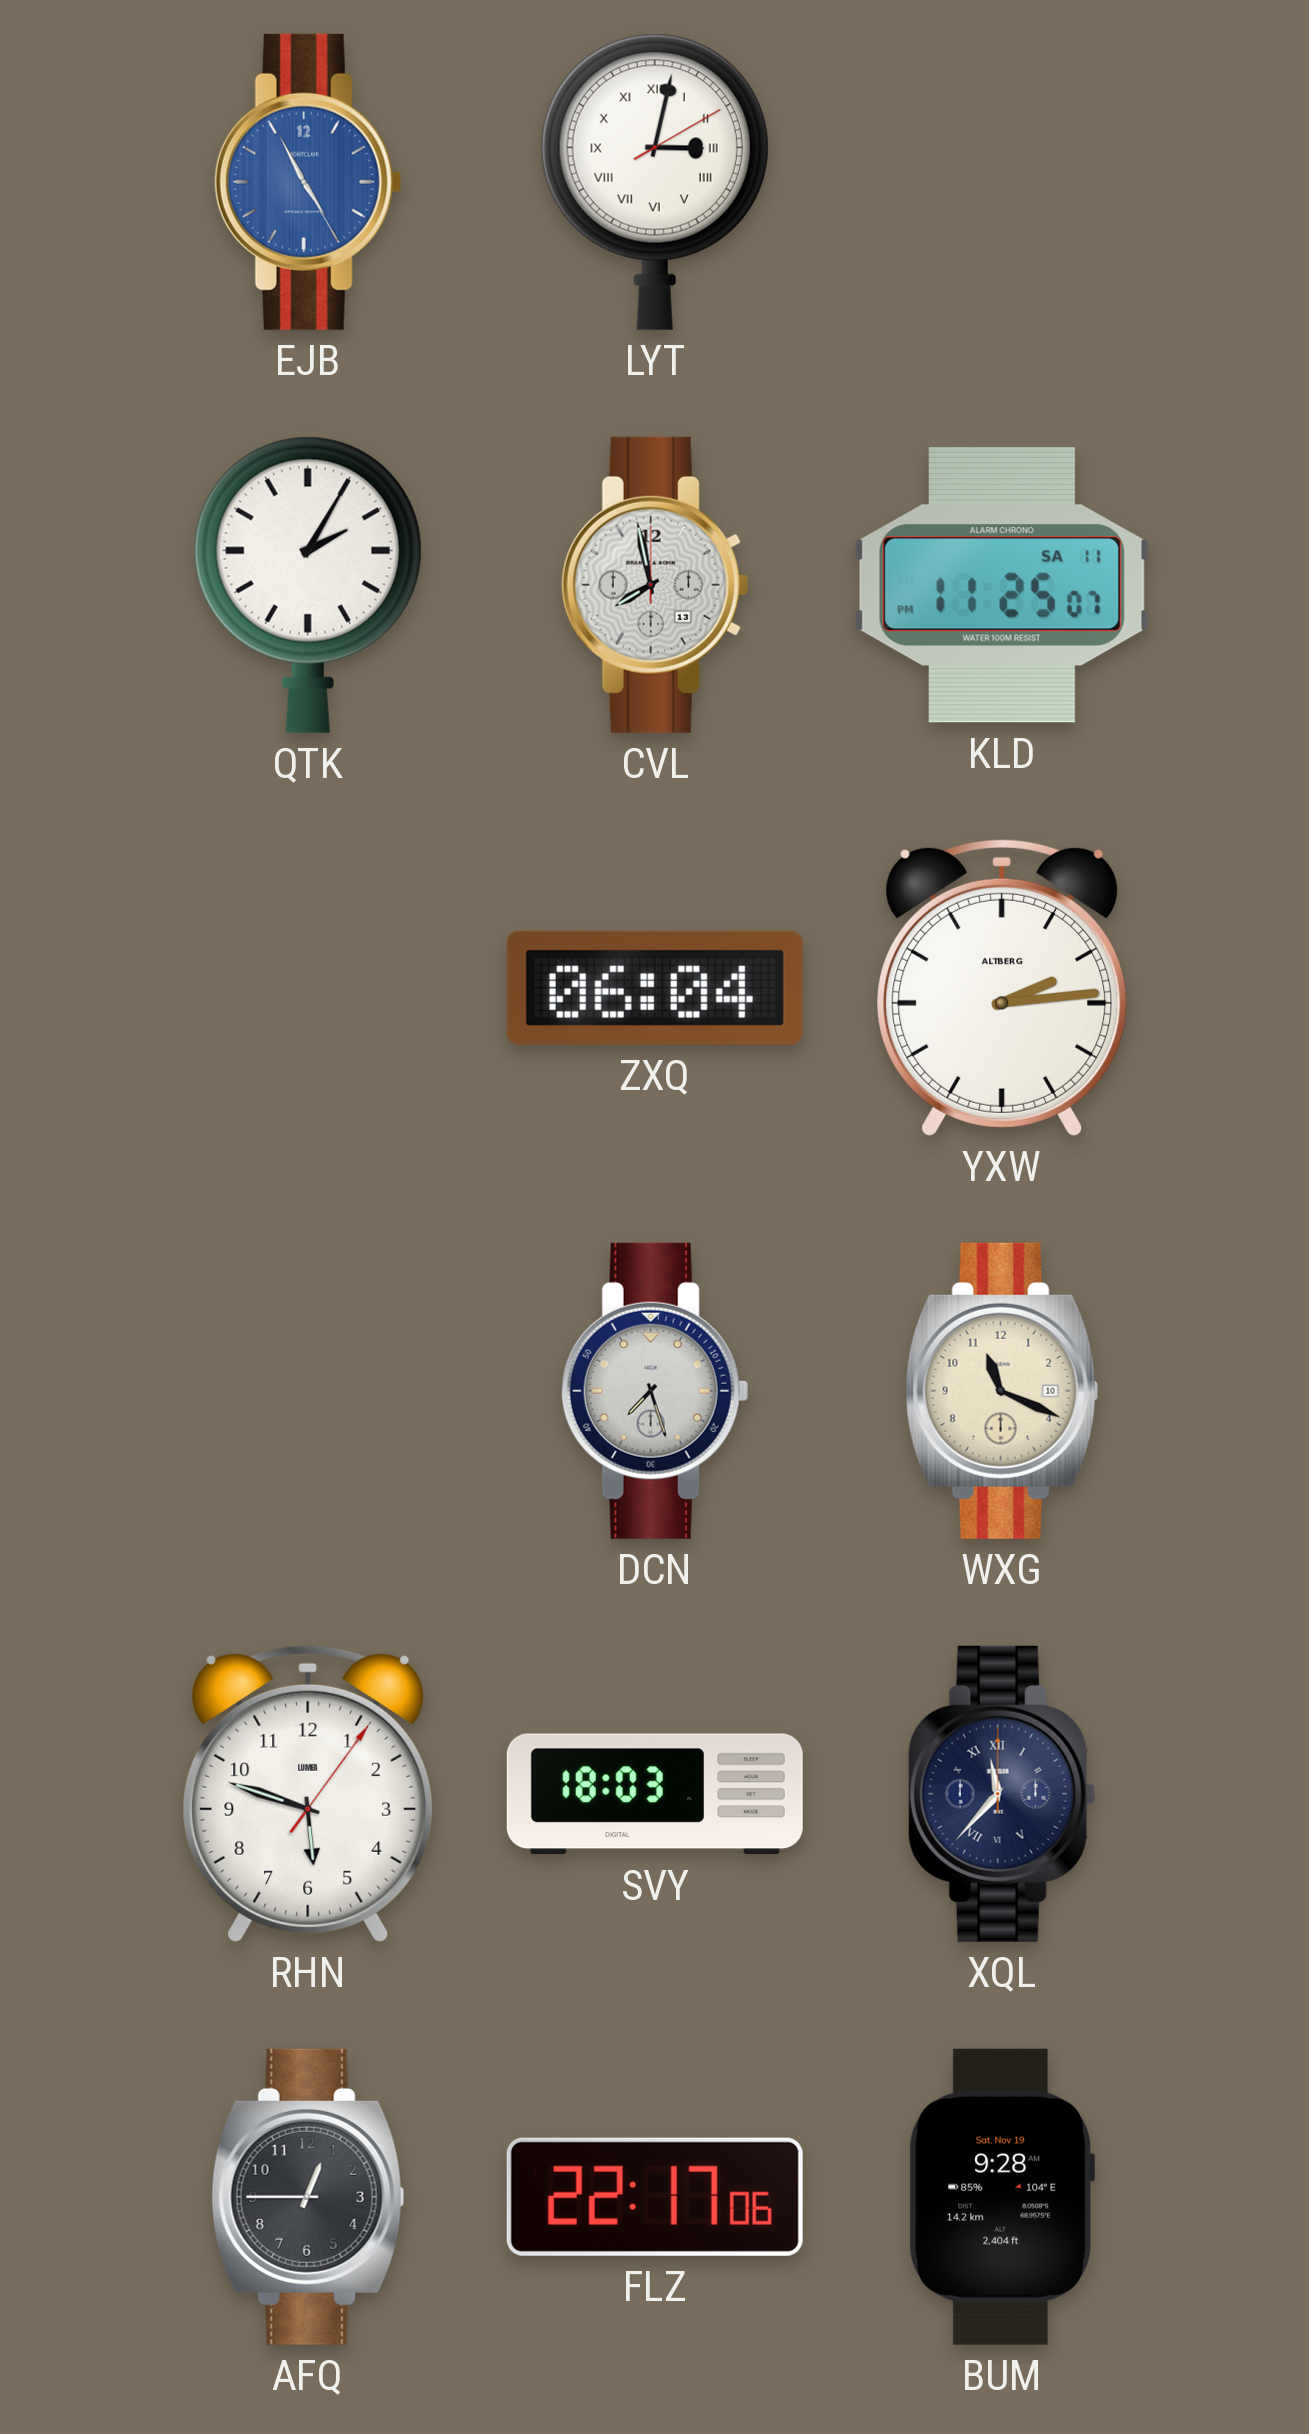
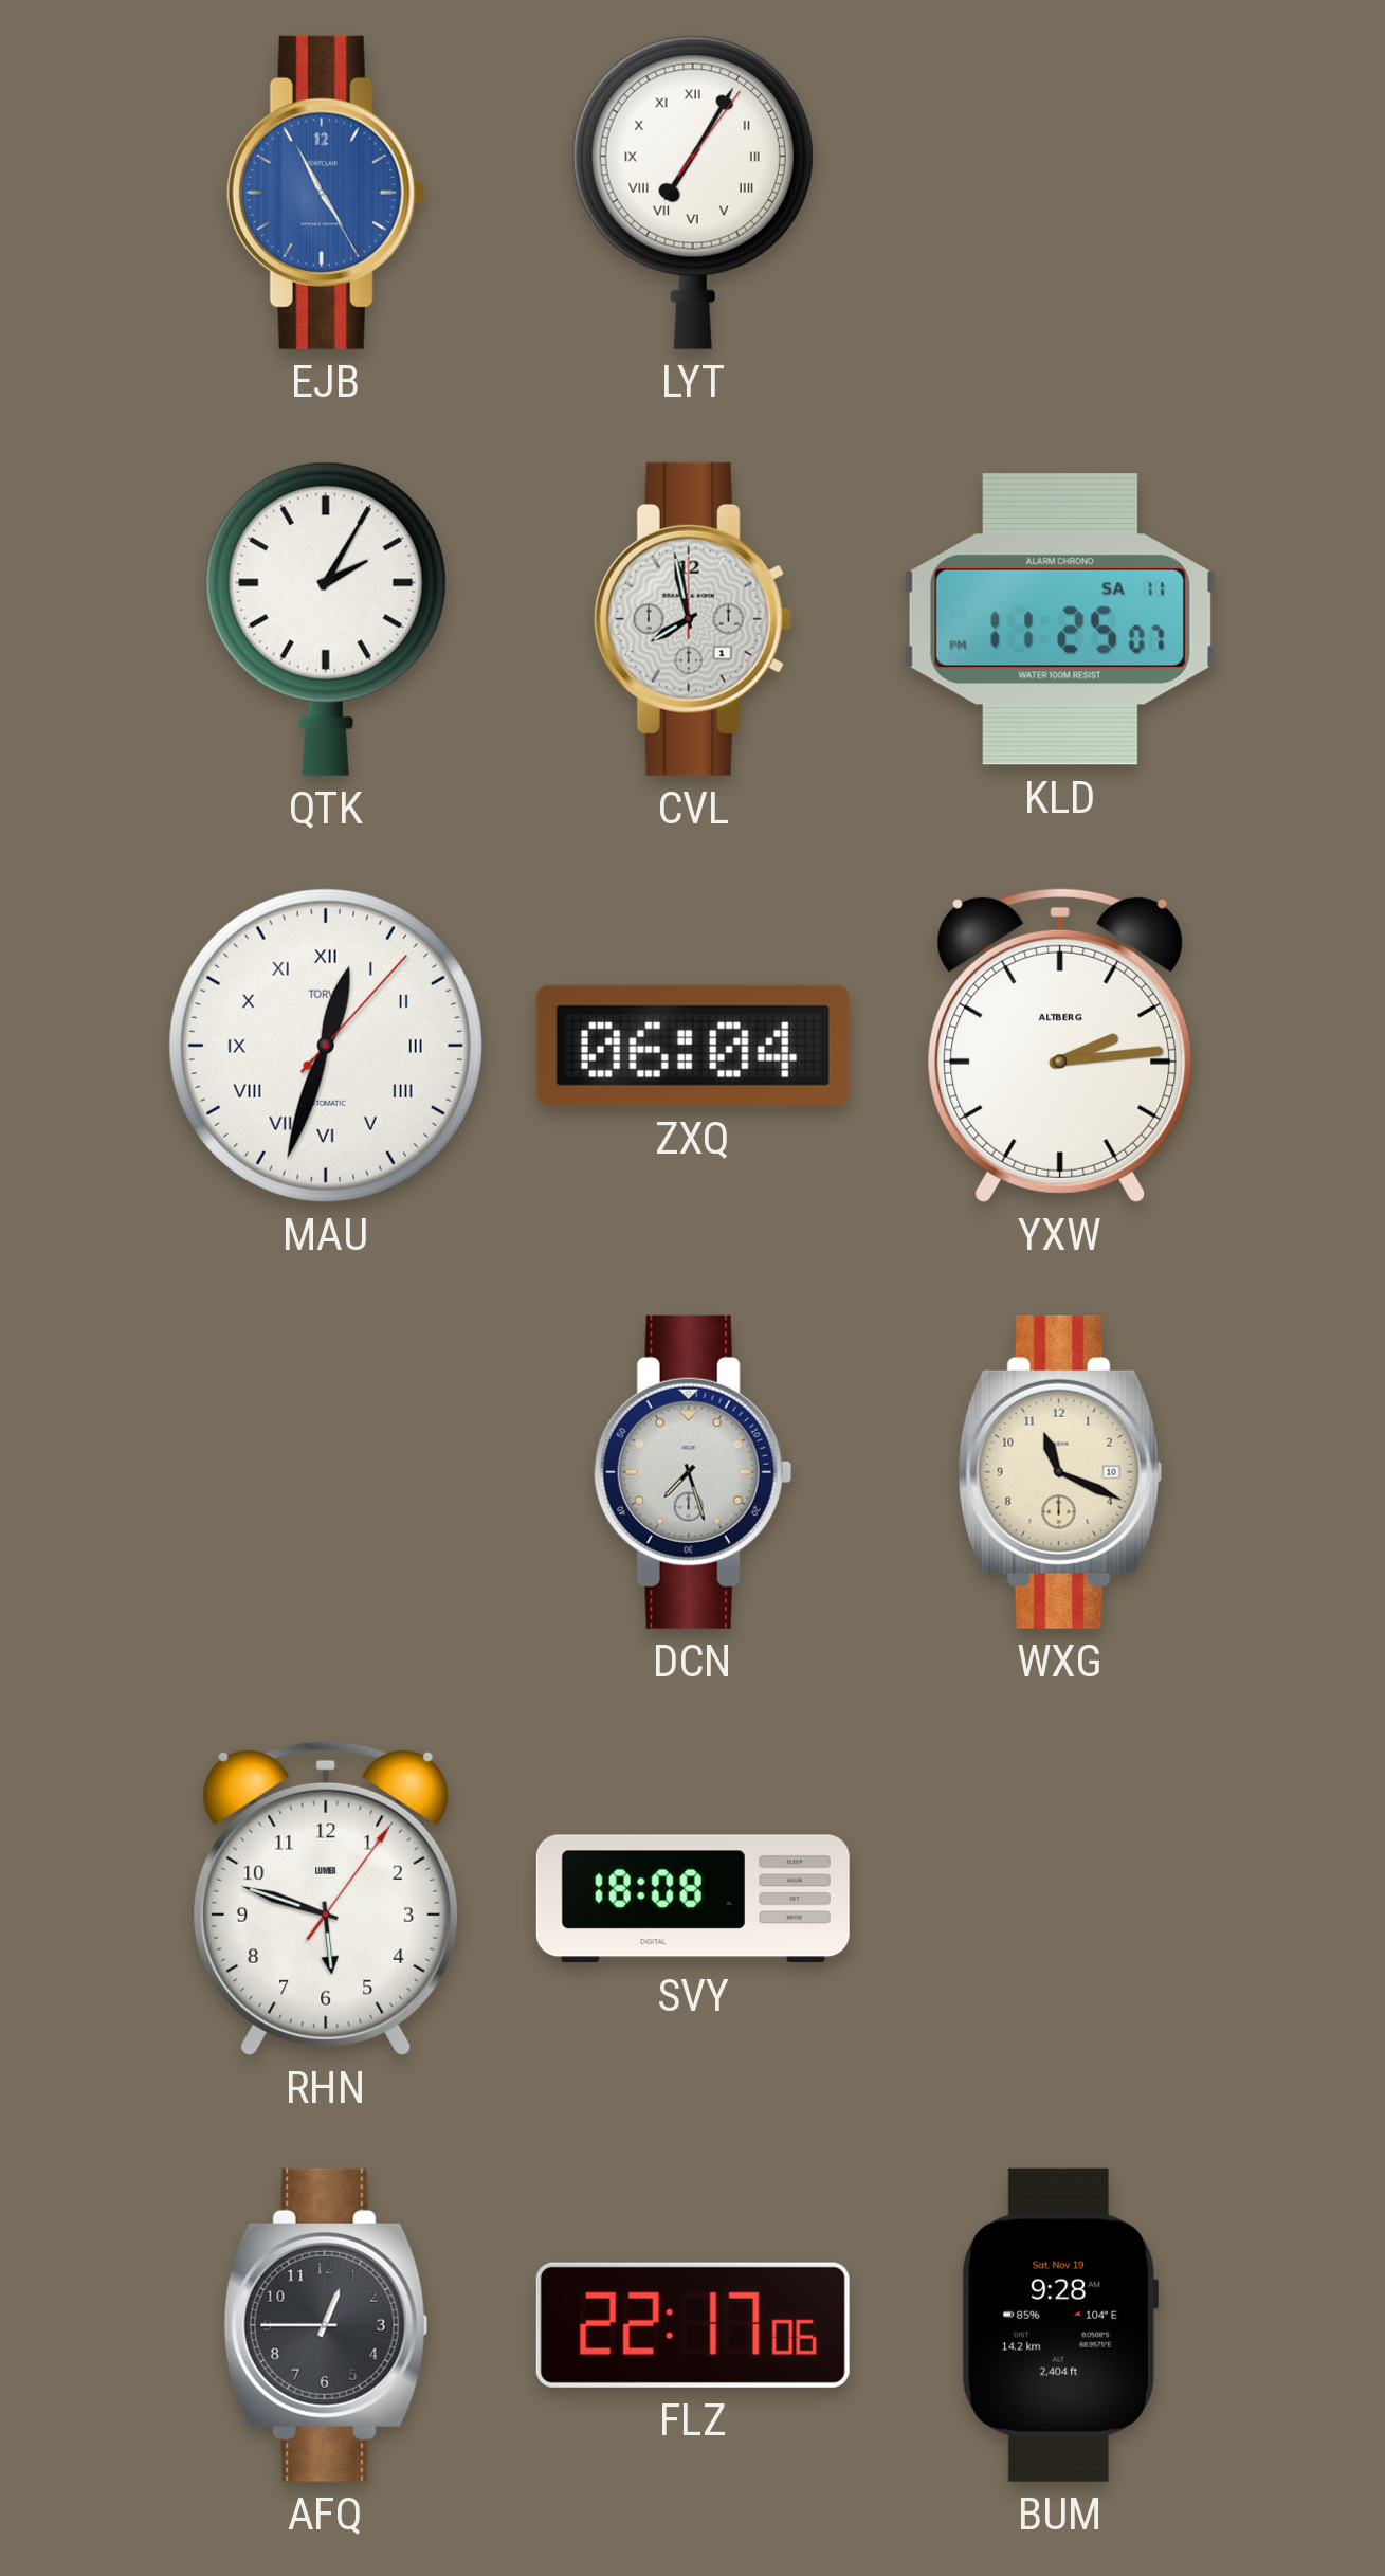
LYT: 3:02 -> 7:05 (693, 193)
CVL date: 13 -> 1 (693, 619)
MAU: none -> 12:33 (326, 1046)
SVY: 18:03 -> 18:08 (693, 1899)
XQL: 11:37 -> none (1002, 1794)
